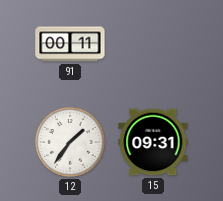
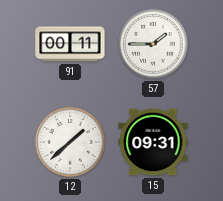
57: none -> 1:45 (153, 44)
12: 1:36 -> 1:38 (70, 142)
